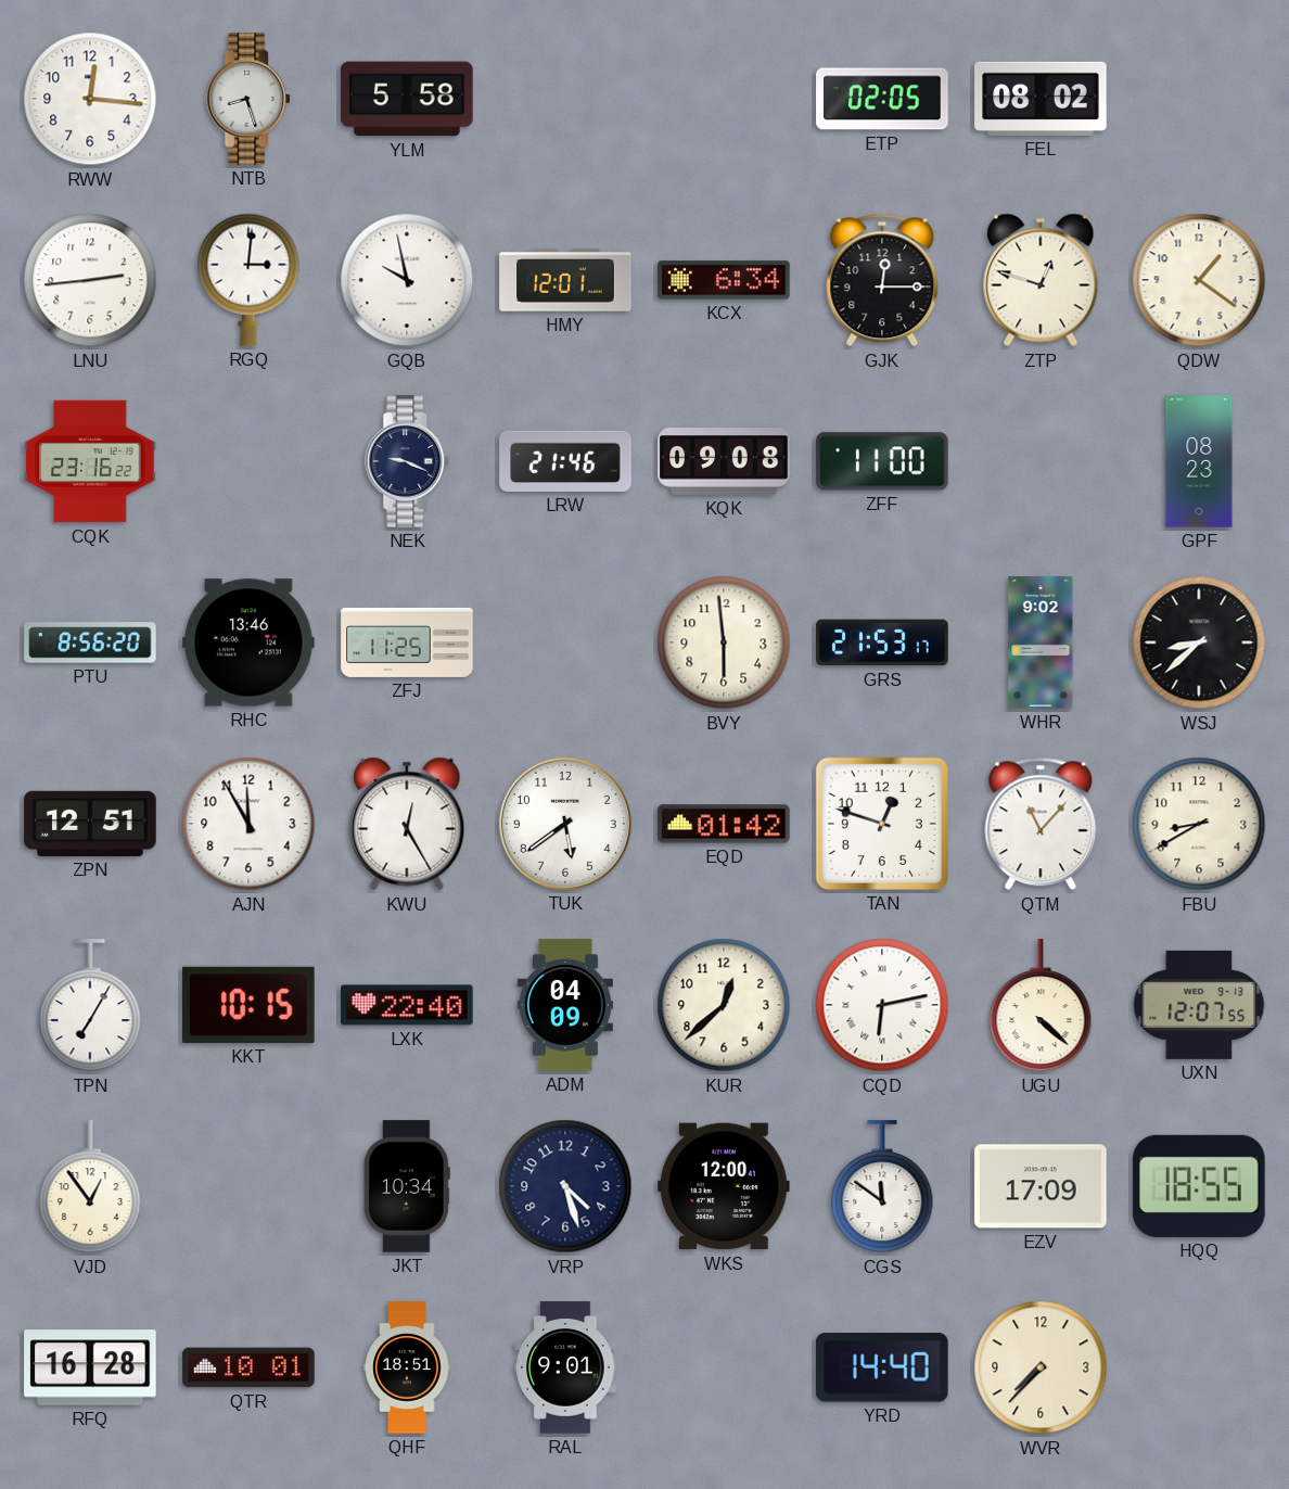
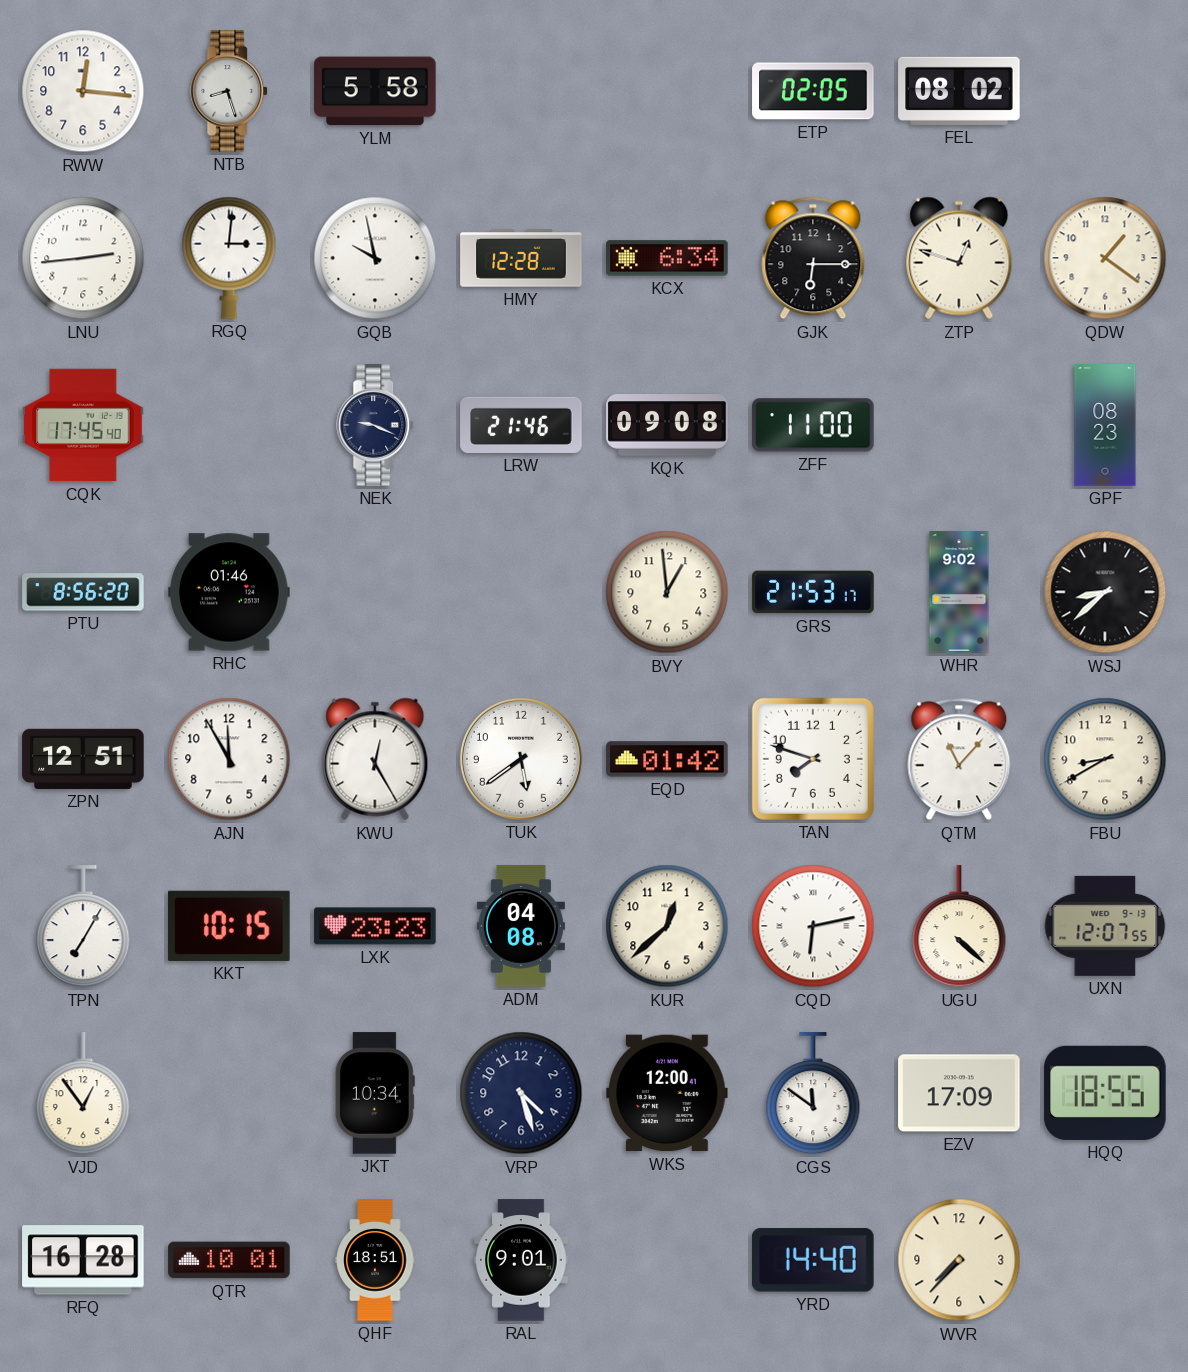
HMY: 12:01 -> 12:28 (521, 258)
GJK: 12:15 -> 6:15 (813, 258)
CQK: 23:16 -> 17:45 (83, 425)
RHC: 13:46 -> 01:46 (229, 592)
ZFJ: 11:25 -> none (407, 642)
BVY: 5:59 -> 12:59 (667, 592)
TAN: 12:48 -> 7:48 (813, 759)
LXK: 22:40 -> 23:23 (375, 926)
ADM: 04:09 -> 04:08 (521, 926)
